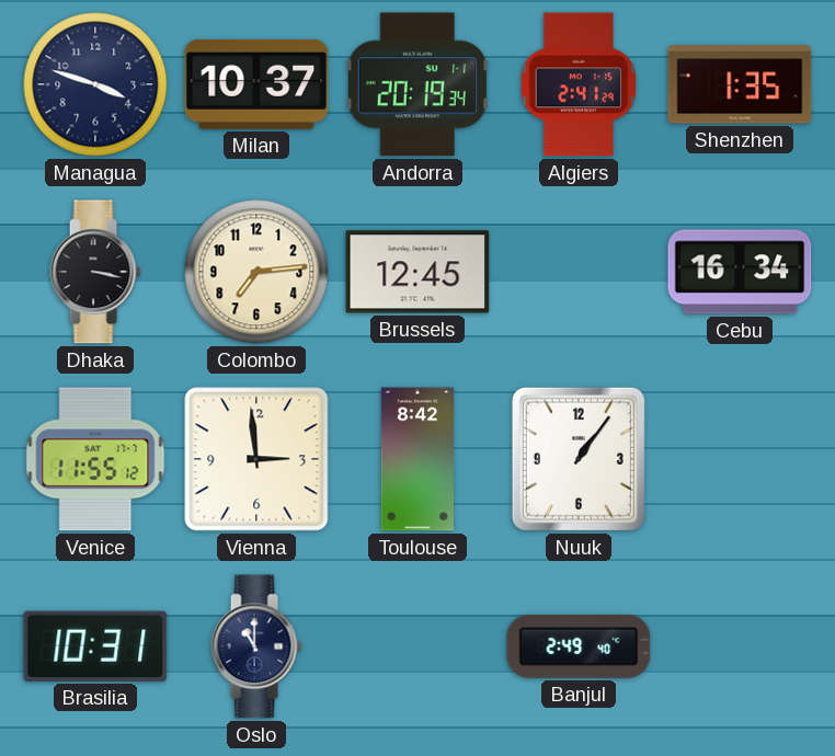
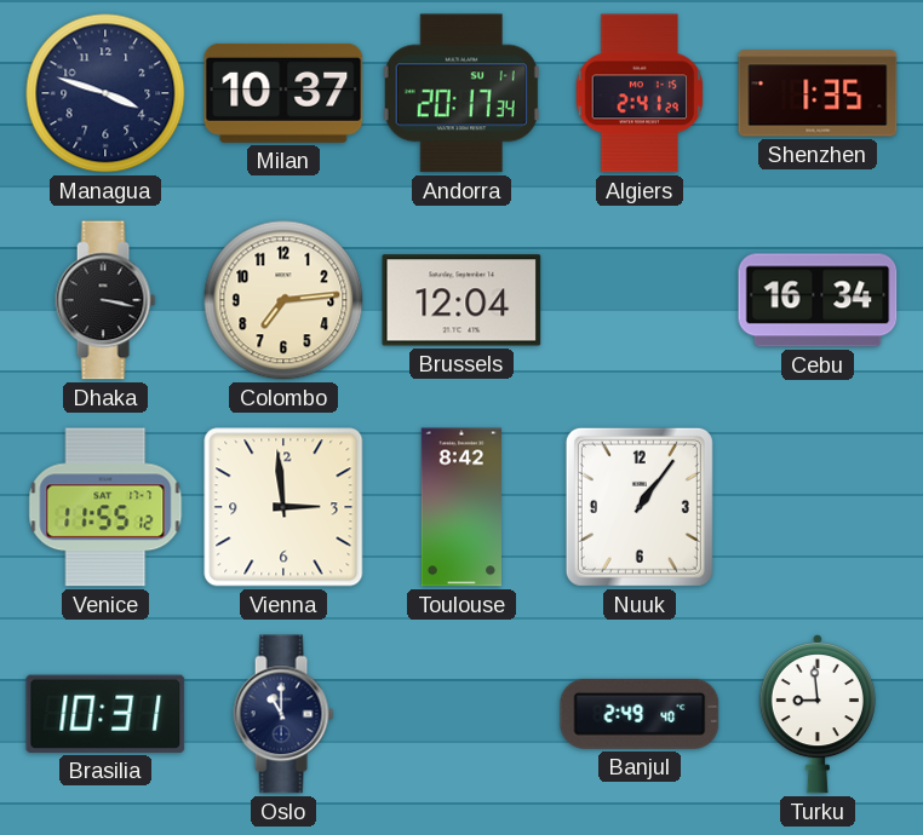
Andorra: 20:19 -> 20:17 (461, 93)
Brussels: 12:45 -> 12:04 (461, 300)
Turku: none -> 8:59 (818, 715)
